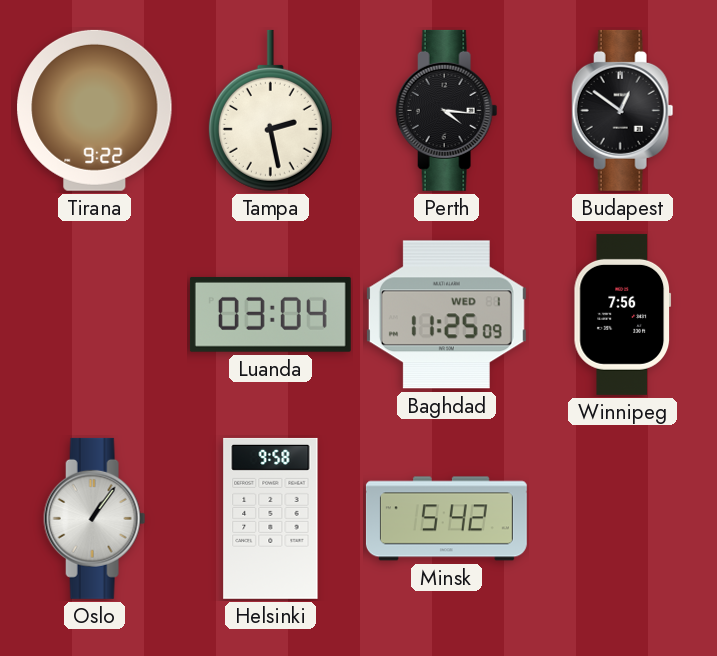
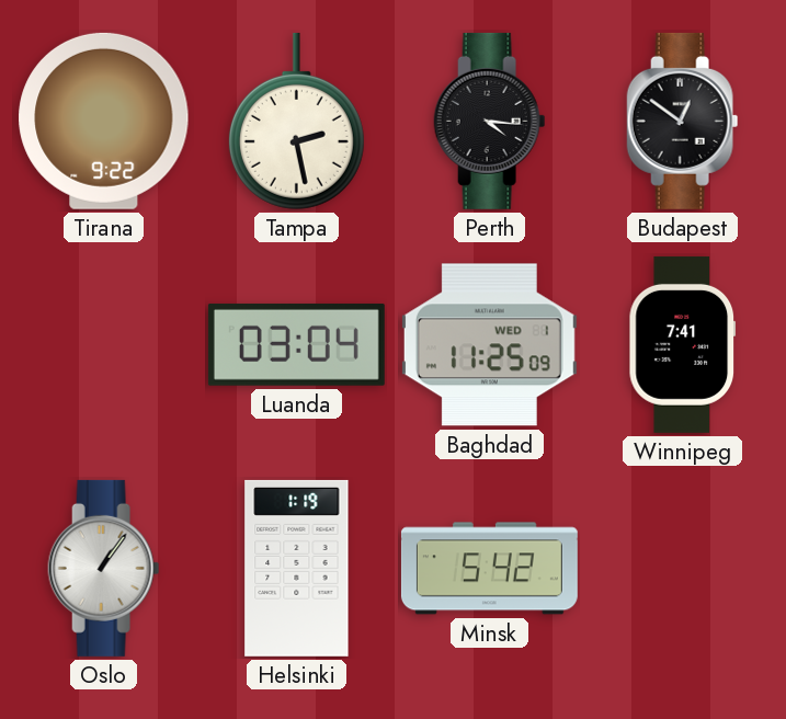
Winnipeg: 7:56 -> 7:41 (683, 344)
Helsinki: 9:58 -> 1:19 (297, 568)
